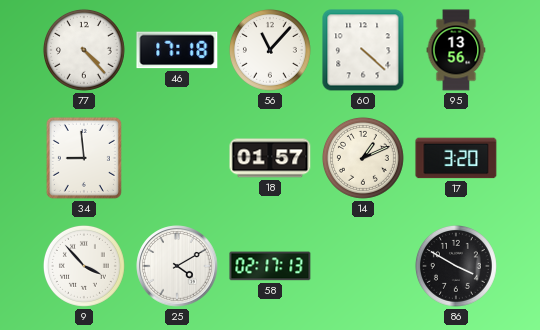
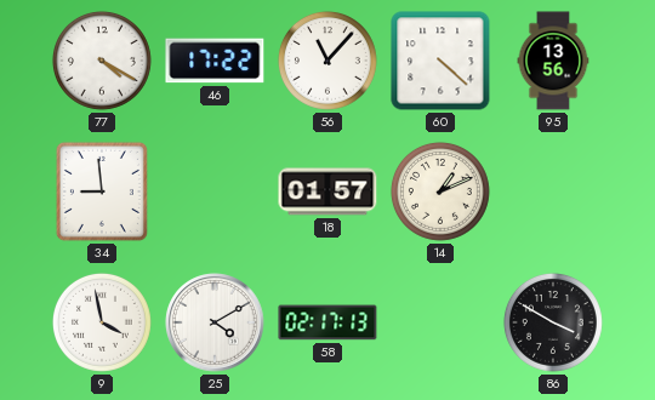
77: 4:23 -> 4:20 (102, 61)
46: 17:18 -> 17:22 (215, 61)
17: 3:20 -> none (456, 158)
9: 3:53 -> 3:58 (102, 322)
